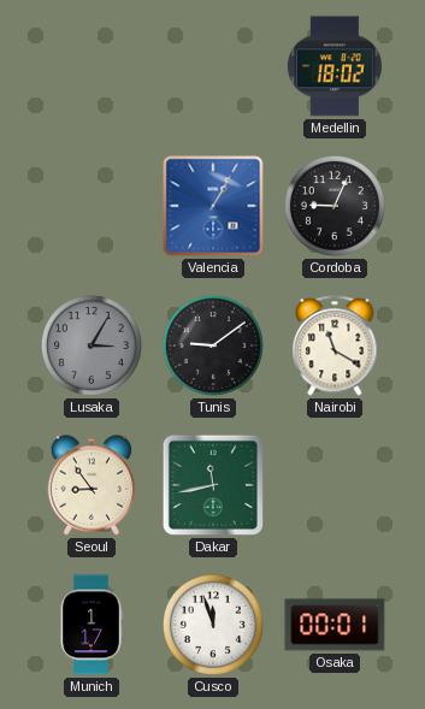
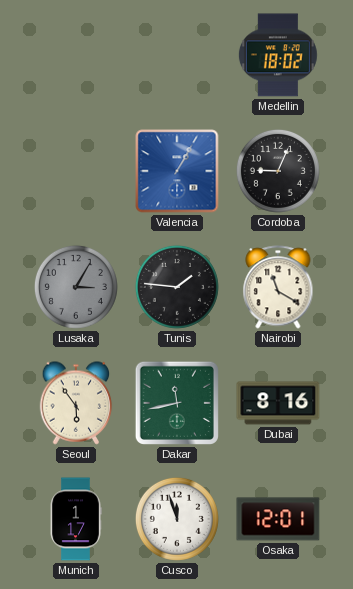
Tunis: 9:09 -> 1:46 (177, 287)
Seoul: 8:54 -> 5:54 (76, 403)
Dubai: none -> 8:16 (278, 403)
Osaka: 00:01 -> 12:01 (278, 519)
